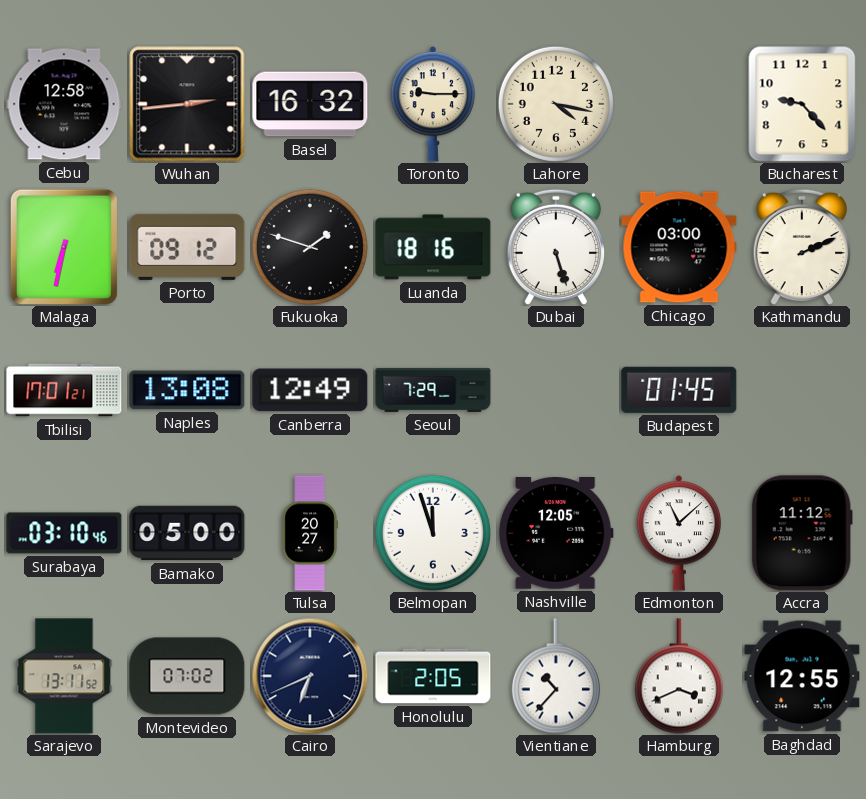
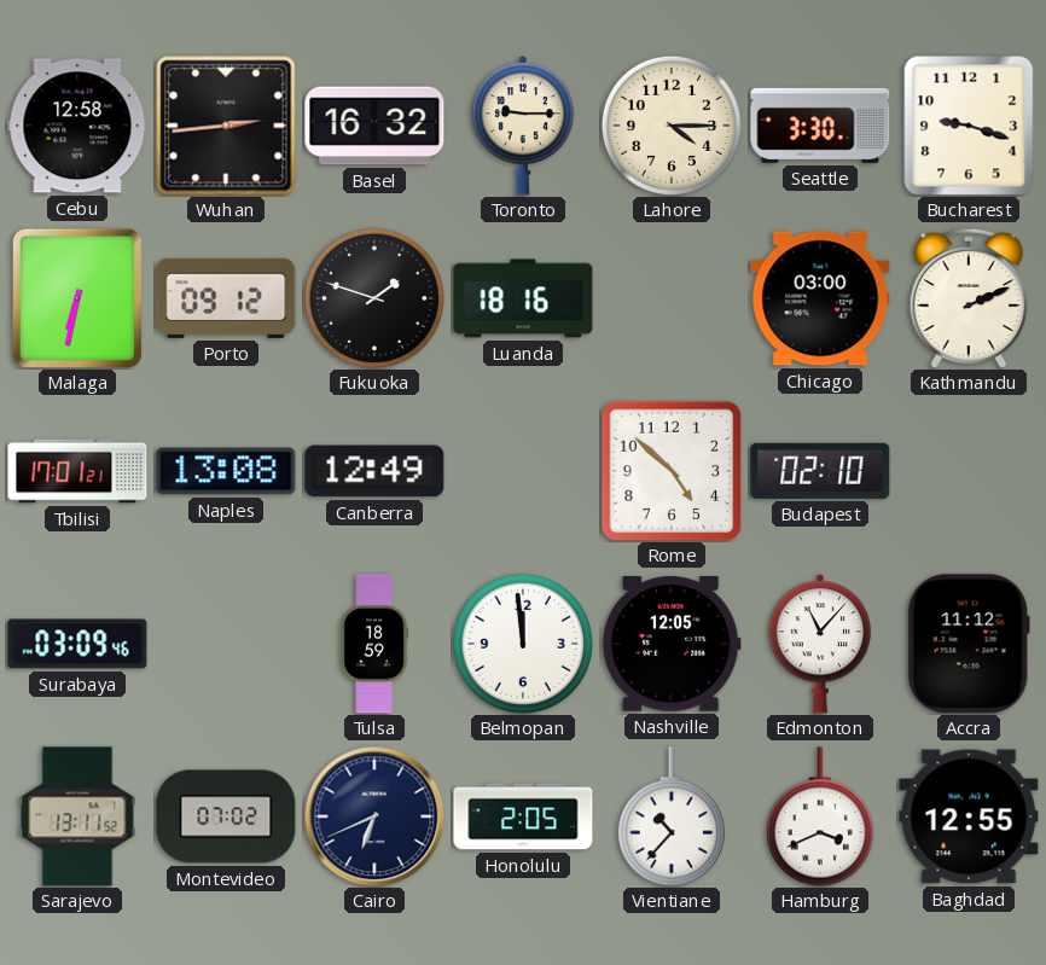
Lahore: 4:17 -> 4:15 (672, 126)
Seattle: none -> 3:30 (820, 126)
Bucharest: 9:23 -> 9:18 (969, 126)
Dubai: 5:27 -> none (555, 247)
Seoul: 7:29 -> none (433, 390)
Rome: none -> 4:52 (672, 471)
Budapest: 01:45 -> 02:10 (820, 471)
Surabaya: 03:10 -> 03:09 (77, 644)
Bamako: 05:00 -> none (187, 533)
Tulsa: 20:27 -> 18:59 (374, 644)
Belmopan: 11:57 -> 11:59 (523, 644)
Edmonton: 11:08 -> 11:07 (819, 644)
